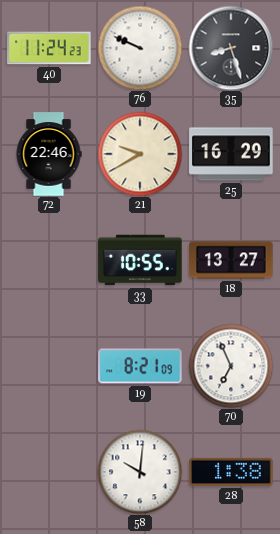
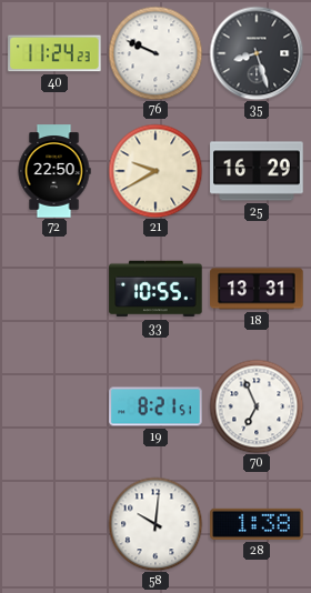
72: 22:46 -> 22:50 (54, 171)
18: 13:27 -> 13:31 (257, 289)
19: 8:21:09 -> 8:21:51 (155, 406)
